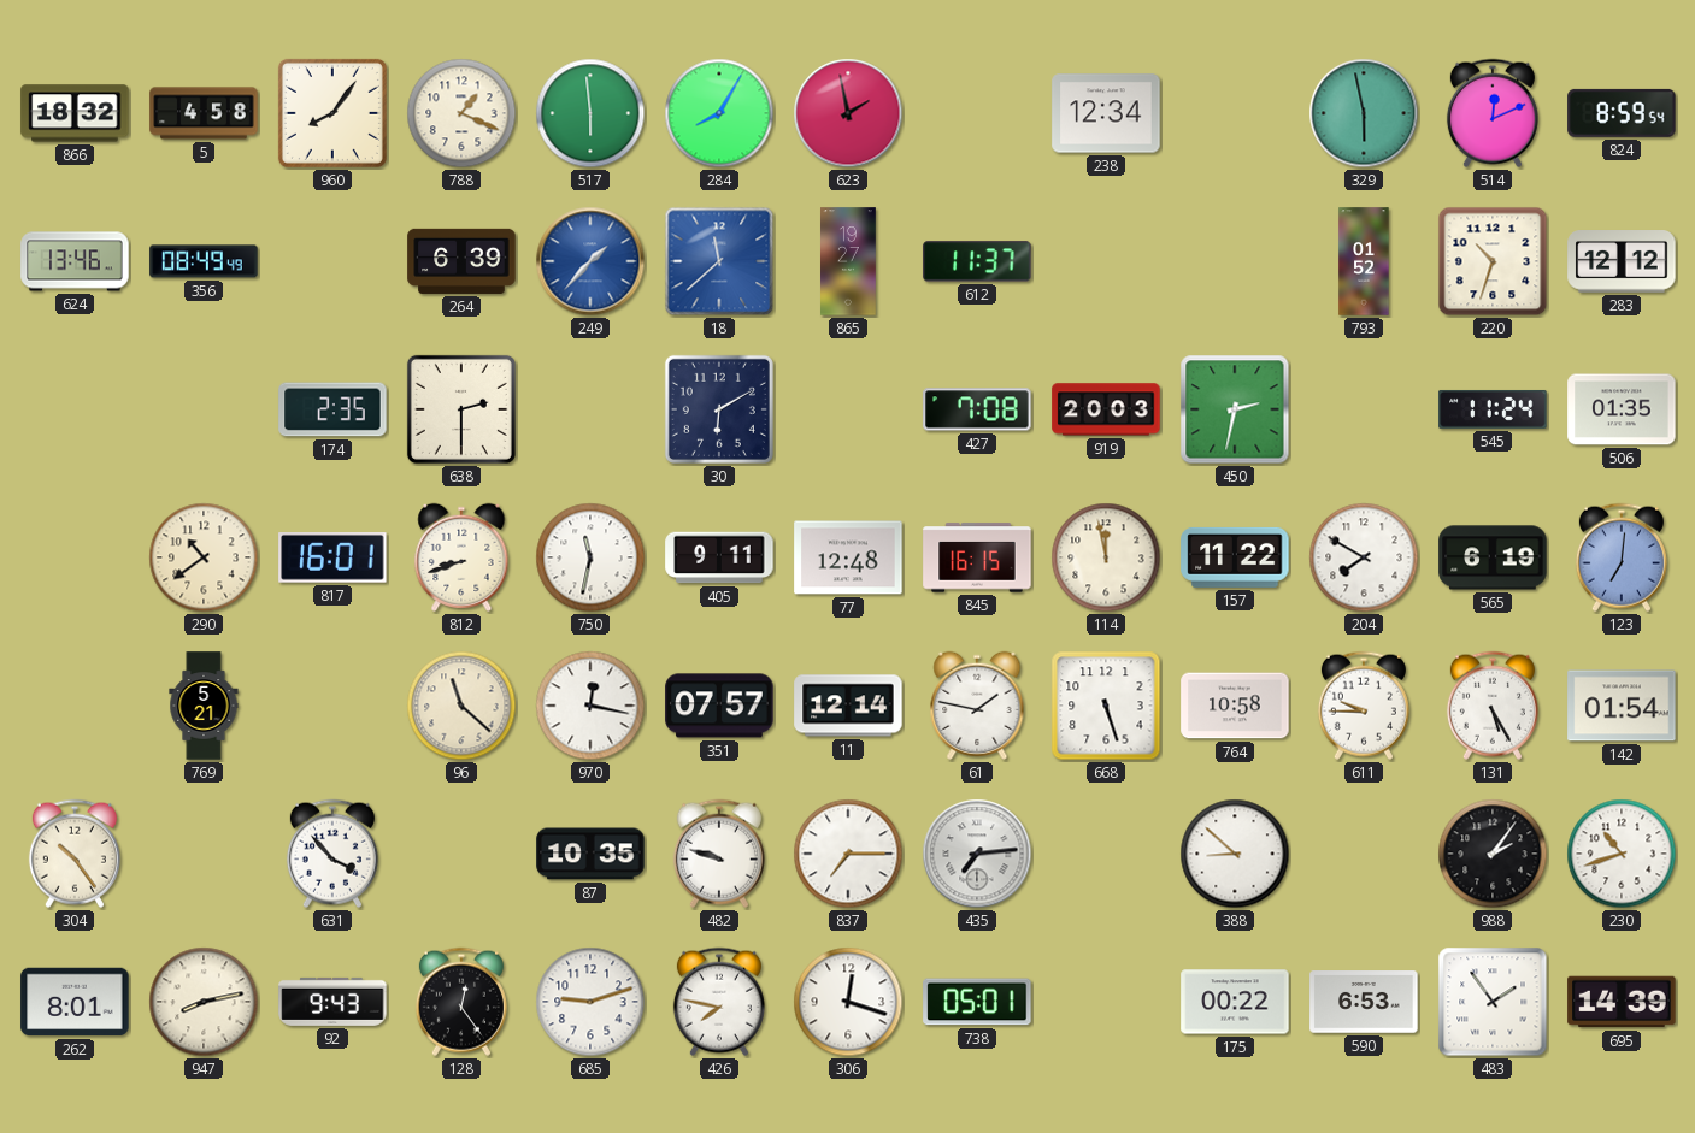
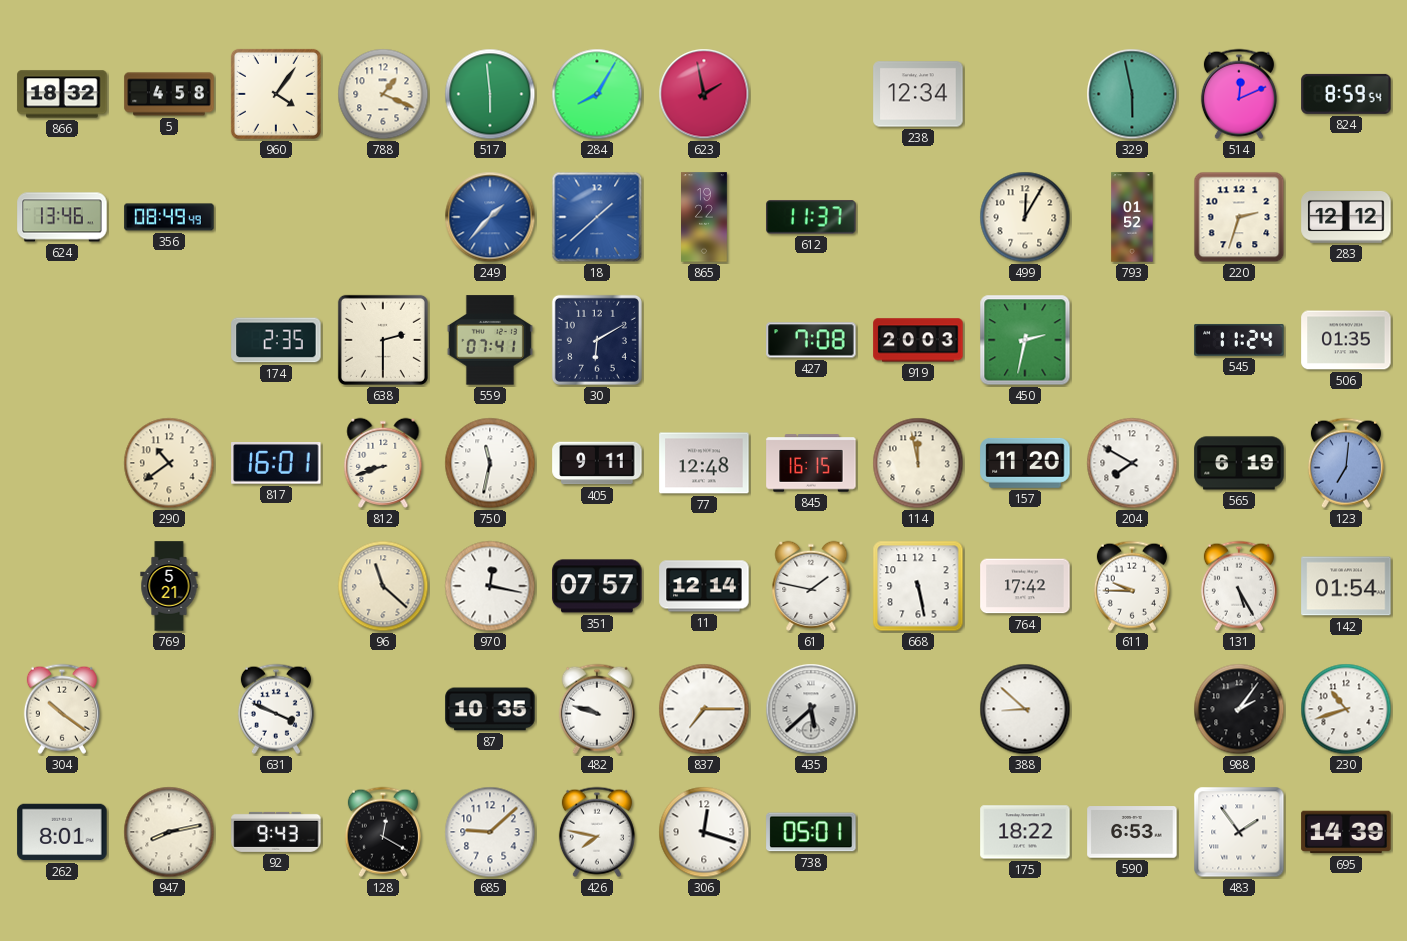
960: 8:06 -> 4:06 (276, 94)
264: 6:39 -> none (461, 261)
18: 11:38 -> 1:38 (597, 217)
865: 19:27 -> 19:22 (705, 217)
499: none -> 12:05 (1025, 217)
220: 10:33 -> 2:33 (1239, 217)
559: none -> 07:41 (490, 340)
157: 11:22 -> 11:20 (1025, 463)
668: 5:27 -> 5:28 (918, 586)
764: 10:58 -> 17:42 (1025, 586)
304: 10:24 -> 10:21 (62, 709)
631: 3:53 -> 3:49 (276, 709)
435: 7:14 -> 5:38 (811, 709)
128: 12:24 -> 12:20 (383, 832)
685: 9:12 -> 9:08 (490, 832)
175: 00:22 -> 18:22 (1025, 832)
